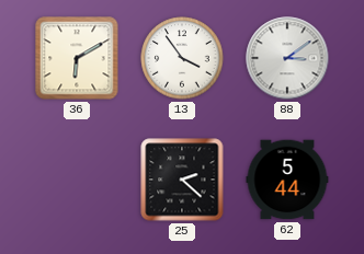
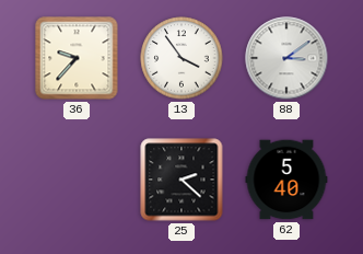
36: 6:10 -> 9:37 (77, 58)
62: 5:44 -> 5:40 (286, 180)
